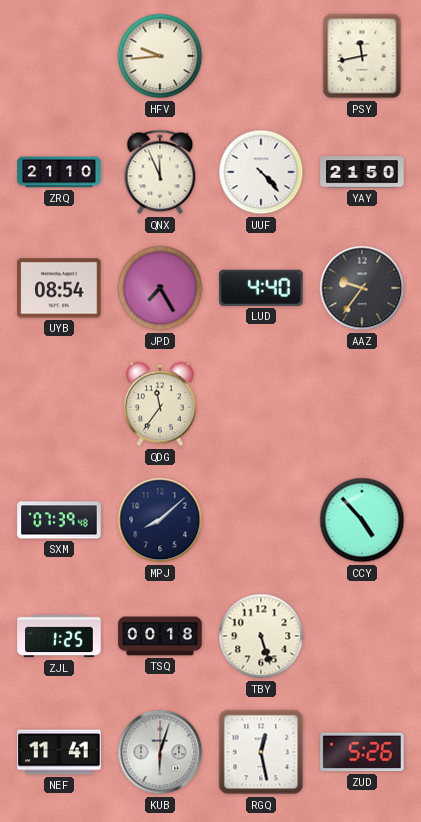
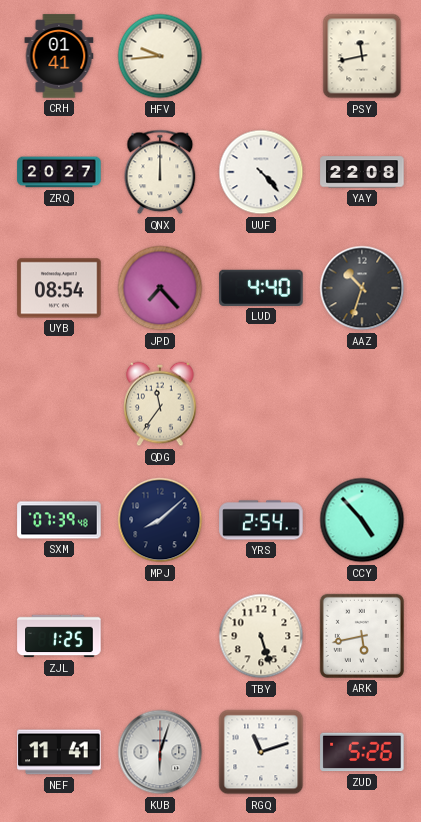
CRH: none -> 01:41 (59, 56)
ZRQ: 21:10 -> 20:27 (59, 172)
QNX: 11:56 -> 12:00 (160, 172)
YAY: 21:50 -> 22:08 (362, 172)
JPD: 7:25 -> 7:23 (160, 288)
AAZ: 9:36 -> 10:33 (362, 288)
YRS: none -> 2:54 (261, 520)
TSQ: 00:18 -> none (160, 636)
ARK: none -> 5:43 (362, 636)
RGQ: 12:28 -> 11:12 (261, 752)
